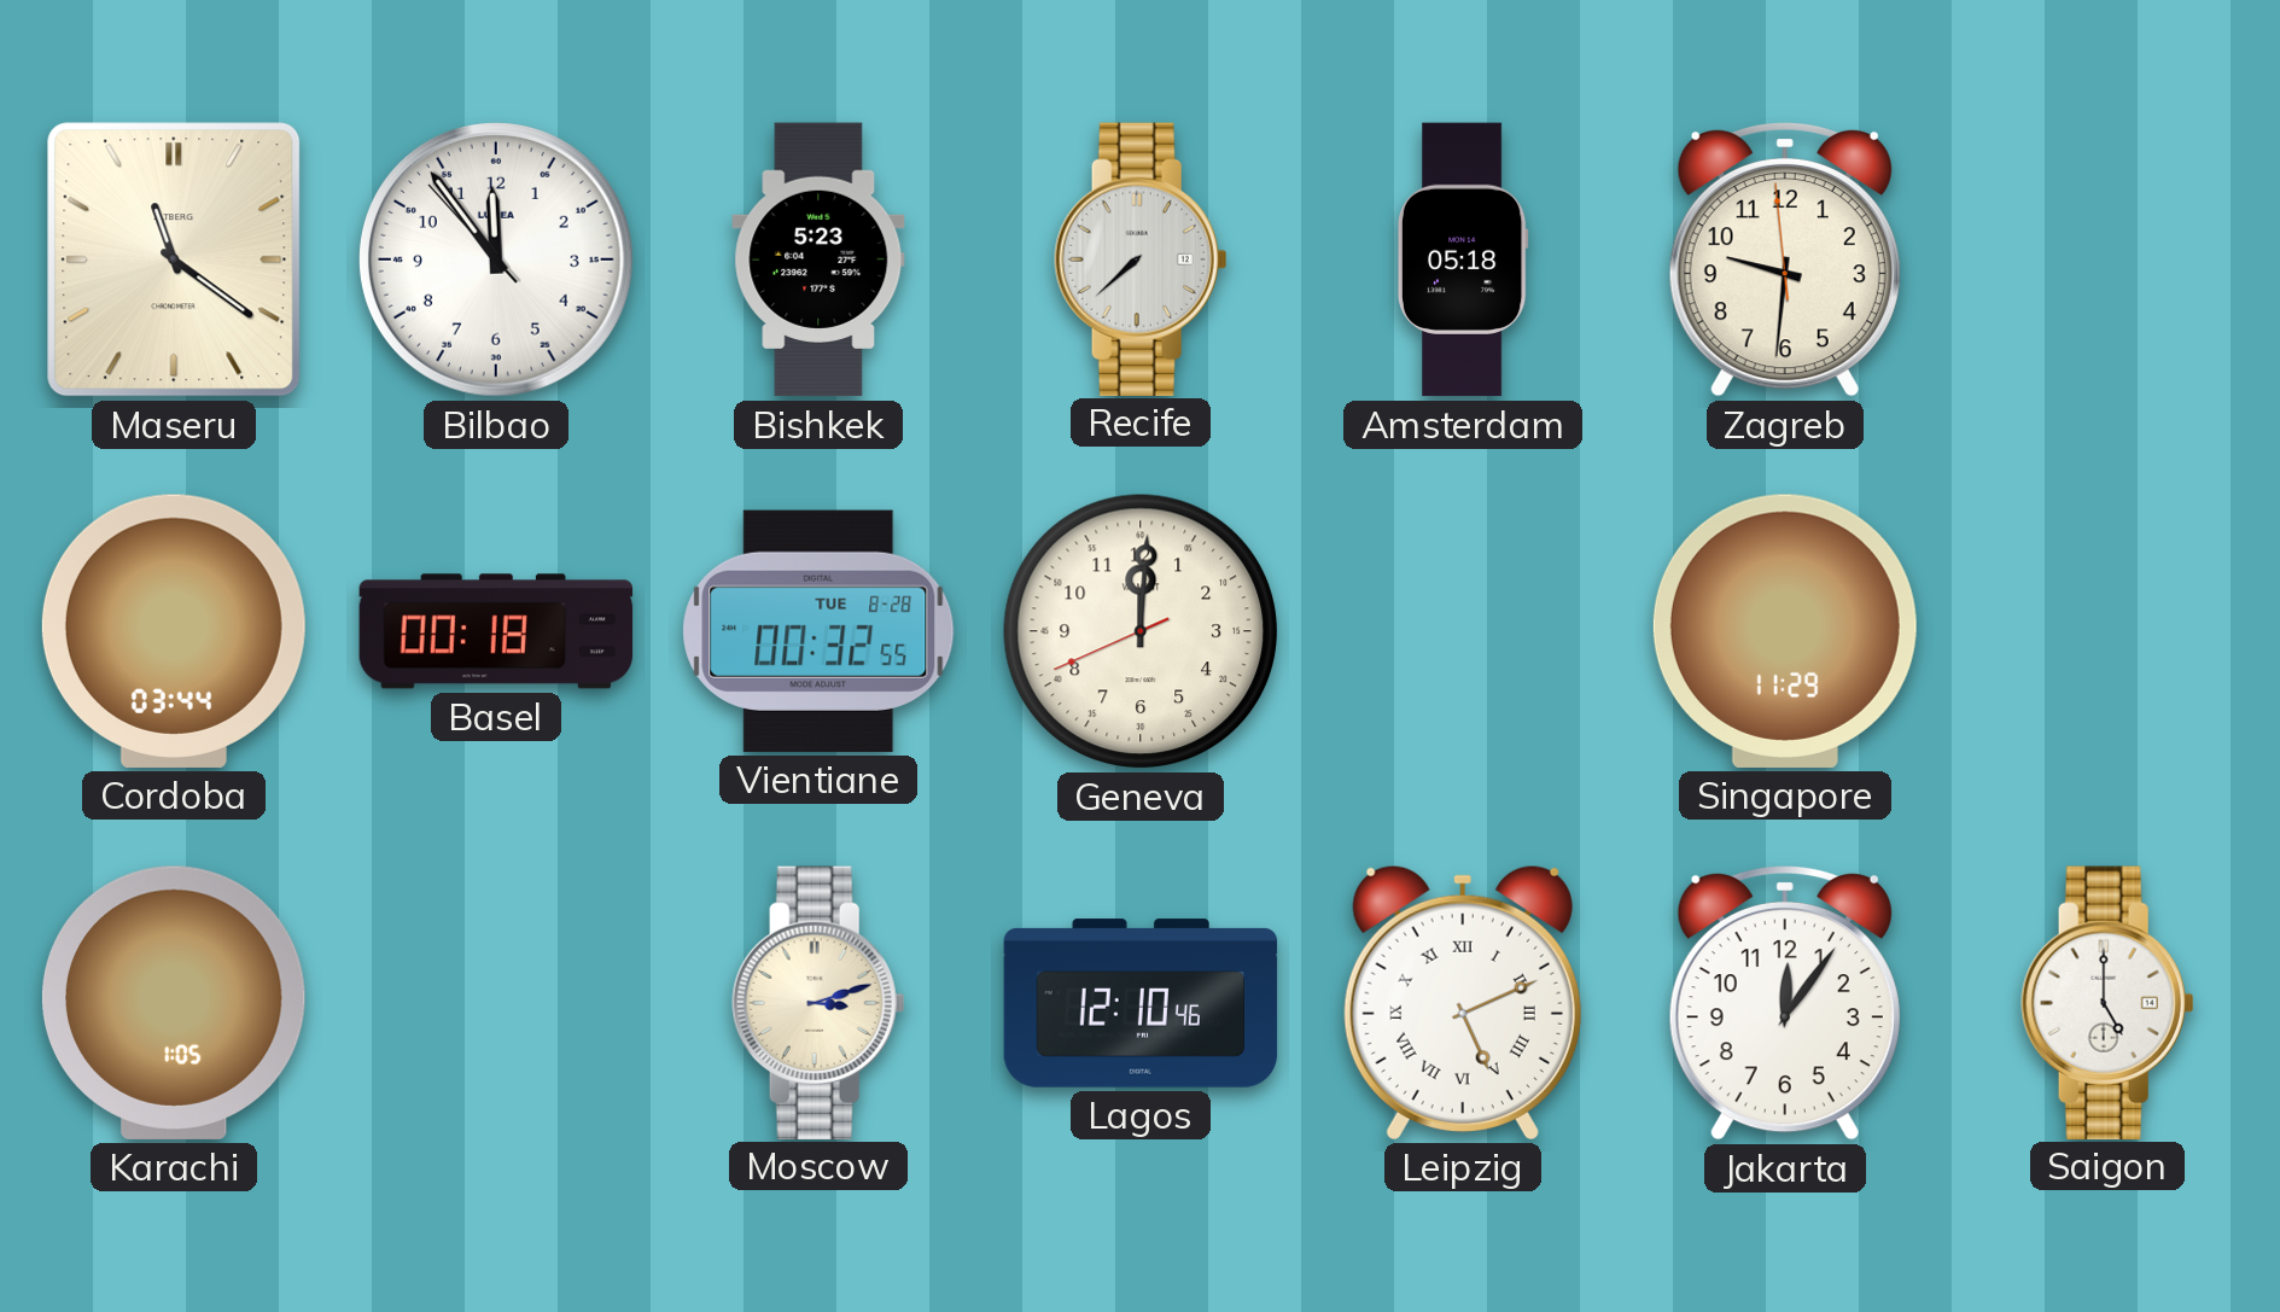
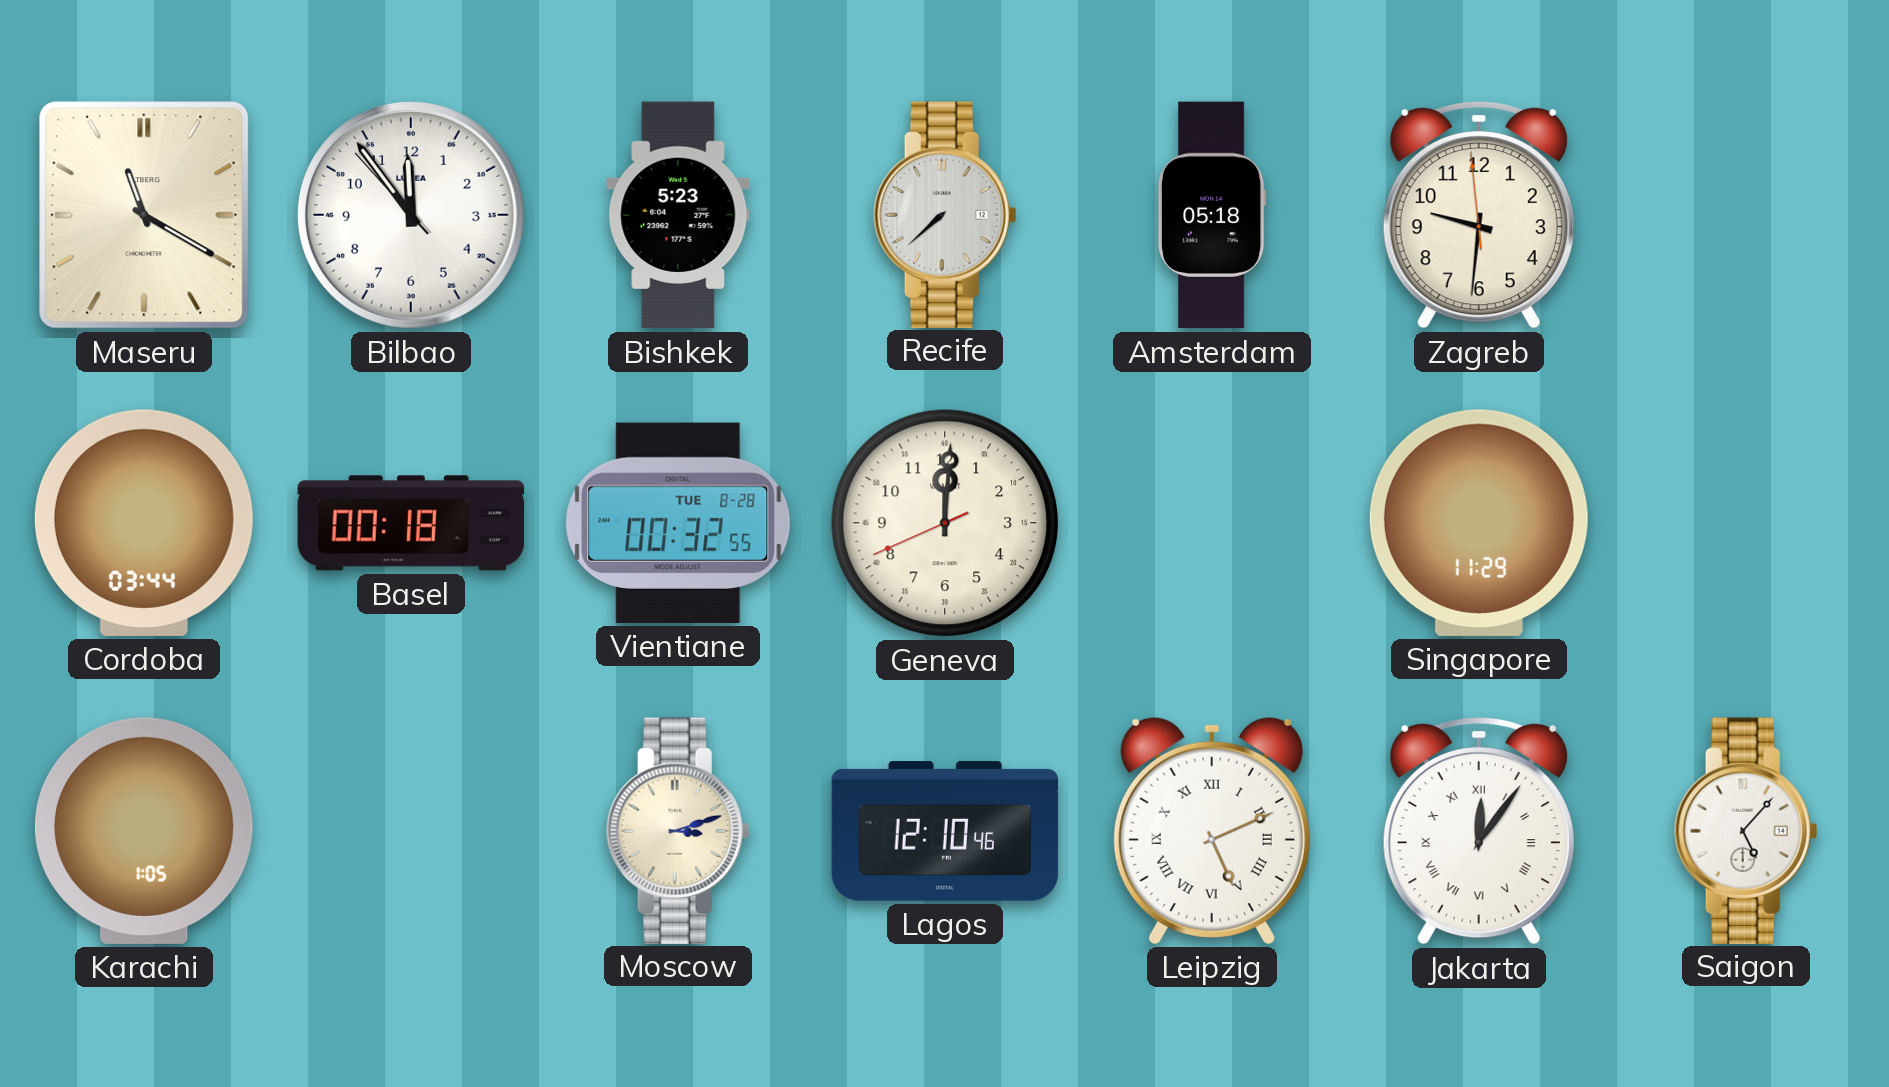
Maseru: 11:21 -> 11:20 (144, 215)
Jakarta numerals: Arabic -> Roman (1479, 831)
Saigon: 5:00 -> 5:07 (1746, 830)
